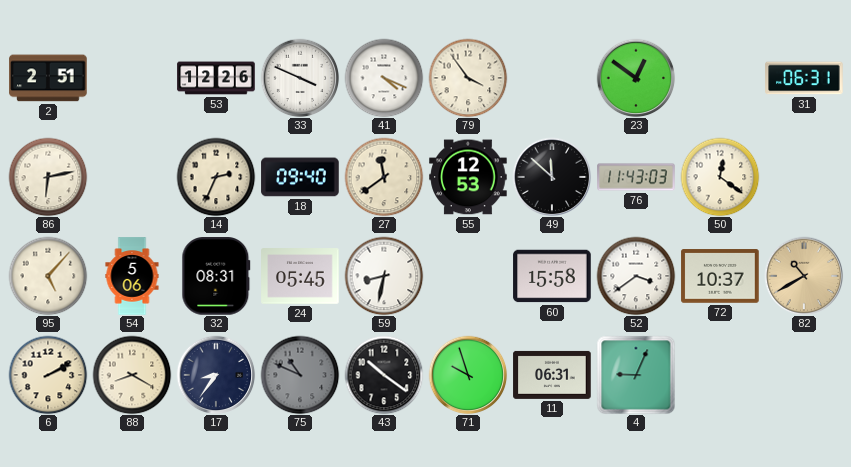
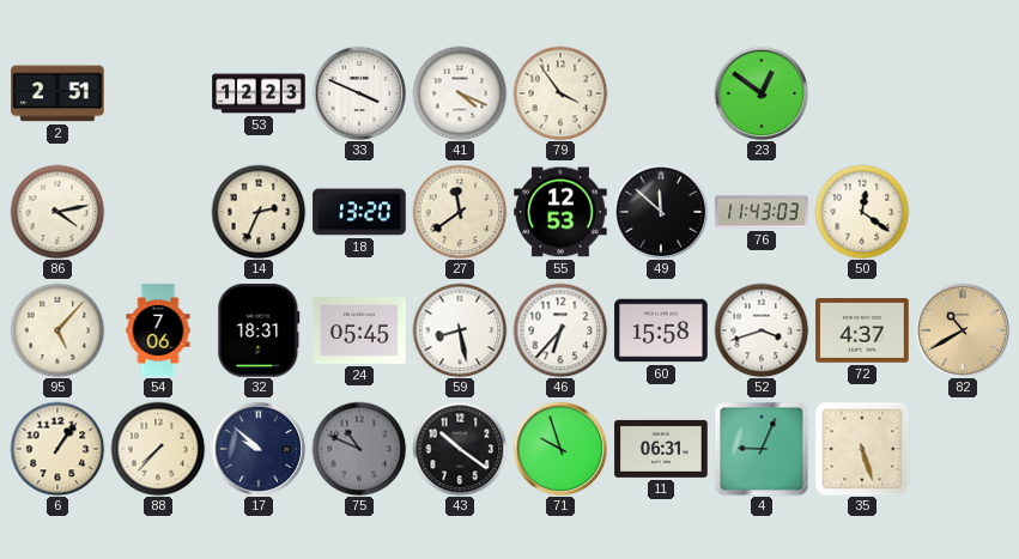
53: 12:26 -> 12:23 (259, 93)
31: 06:31 -> none (804, 78)
86: 6:13 -> 4:13 (57, 212)
18: 09:40 -> 13:20 (359, 212)
54: 5:06 -> 7:06 (158, 330)
32: 08:31 -> 18:31 (259, 330)
59: 8:32 -> 8:28 (460, 330)
46: none -> 6:37 (560, 330)
52: 3:39 -> 3:42 (762, 330)
72: 10:37 -> 4:37 (862, 330)
6: 2:10 -> 1:06 (57, 449)
88: 8:20 -> 7:37 (158, 449)
17: 8:36 -> 9:52 (259, 449)
35: none -> 5:27 (862, 449)
